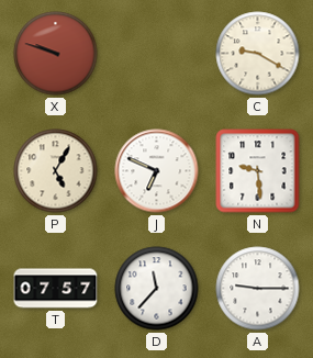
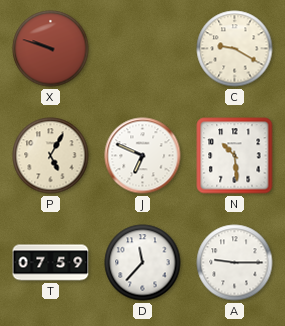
N: 9:29 -> 10:29 (235, 156)
T: 07:57 -> 07:59 (51, 263)
